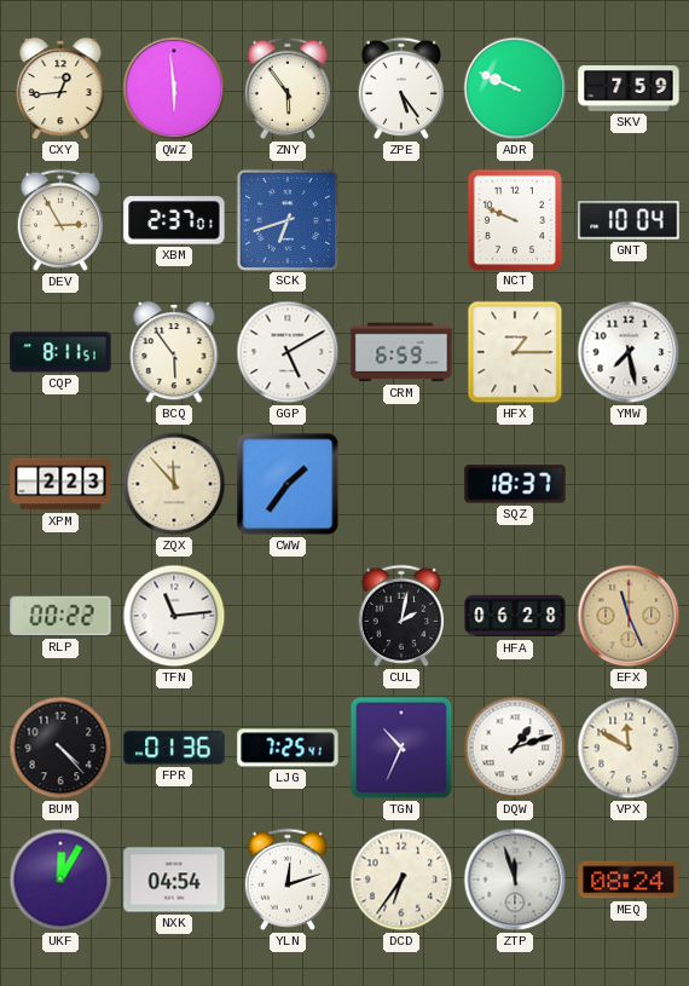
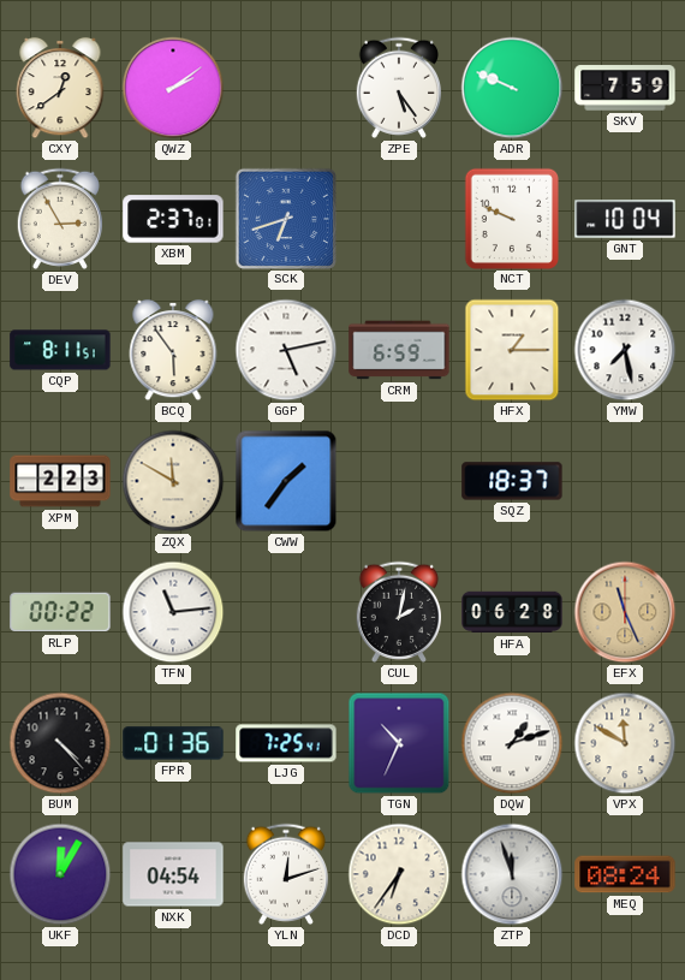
CXY: 12:44 -> 12:39 (60, 88)
QWZ: 5:59 -> 2:09 (173, 88)
ZNY: 5:54 -> none (286, 88)
GGP: 5:10 -> 5:13 (286, 350)
ZQX: 11:53 -> 11:50 (173, 481)
